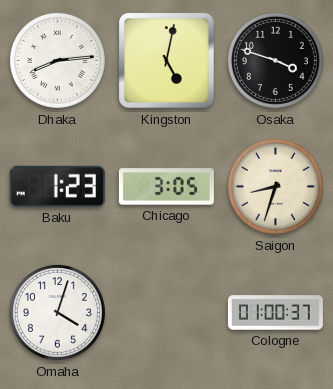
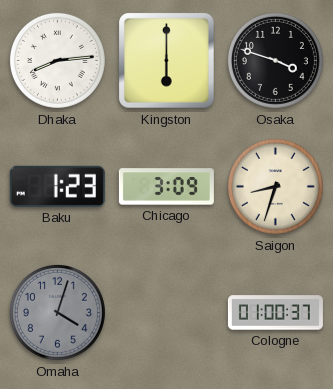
Kingston: 5:02 -> 6:00 (167, 61)
Chicago: 3:05 -> 3:09 (166, 187)
Omaha dial: white -> grey (57, 312)
